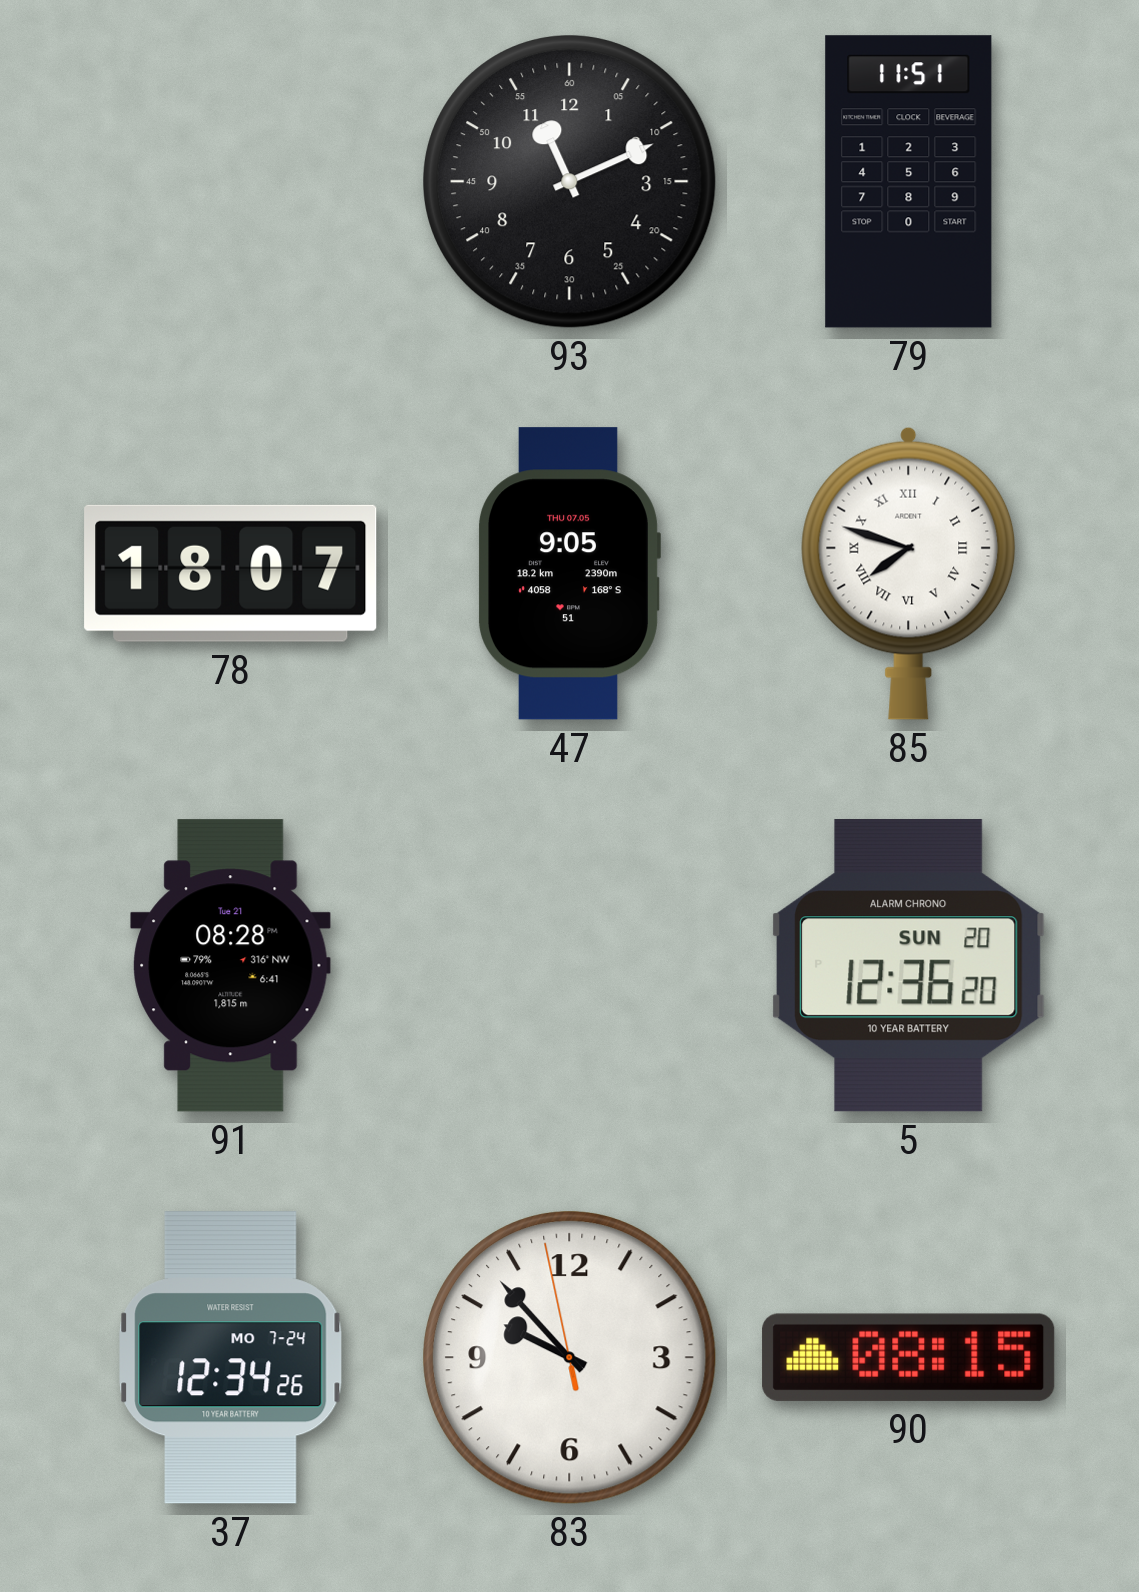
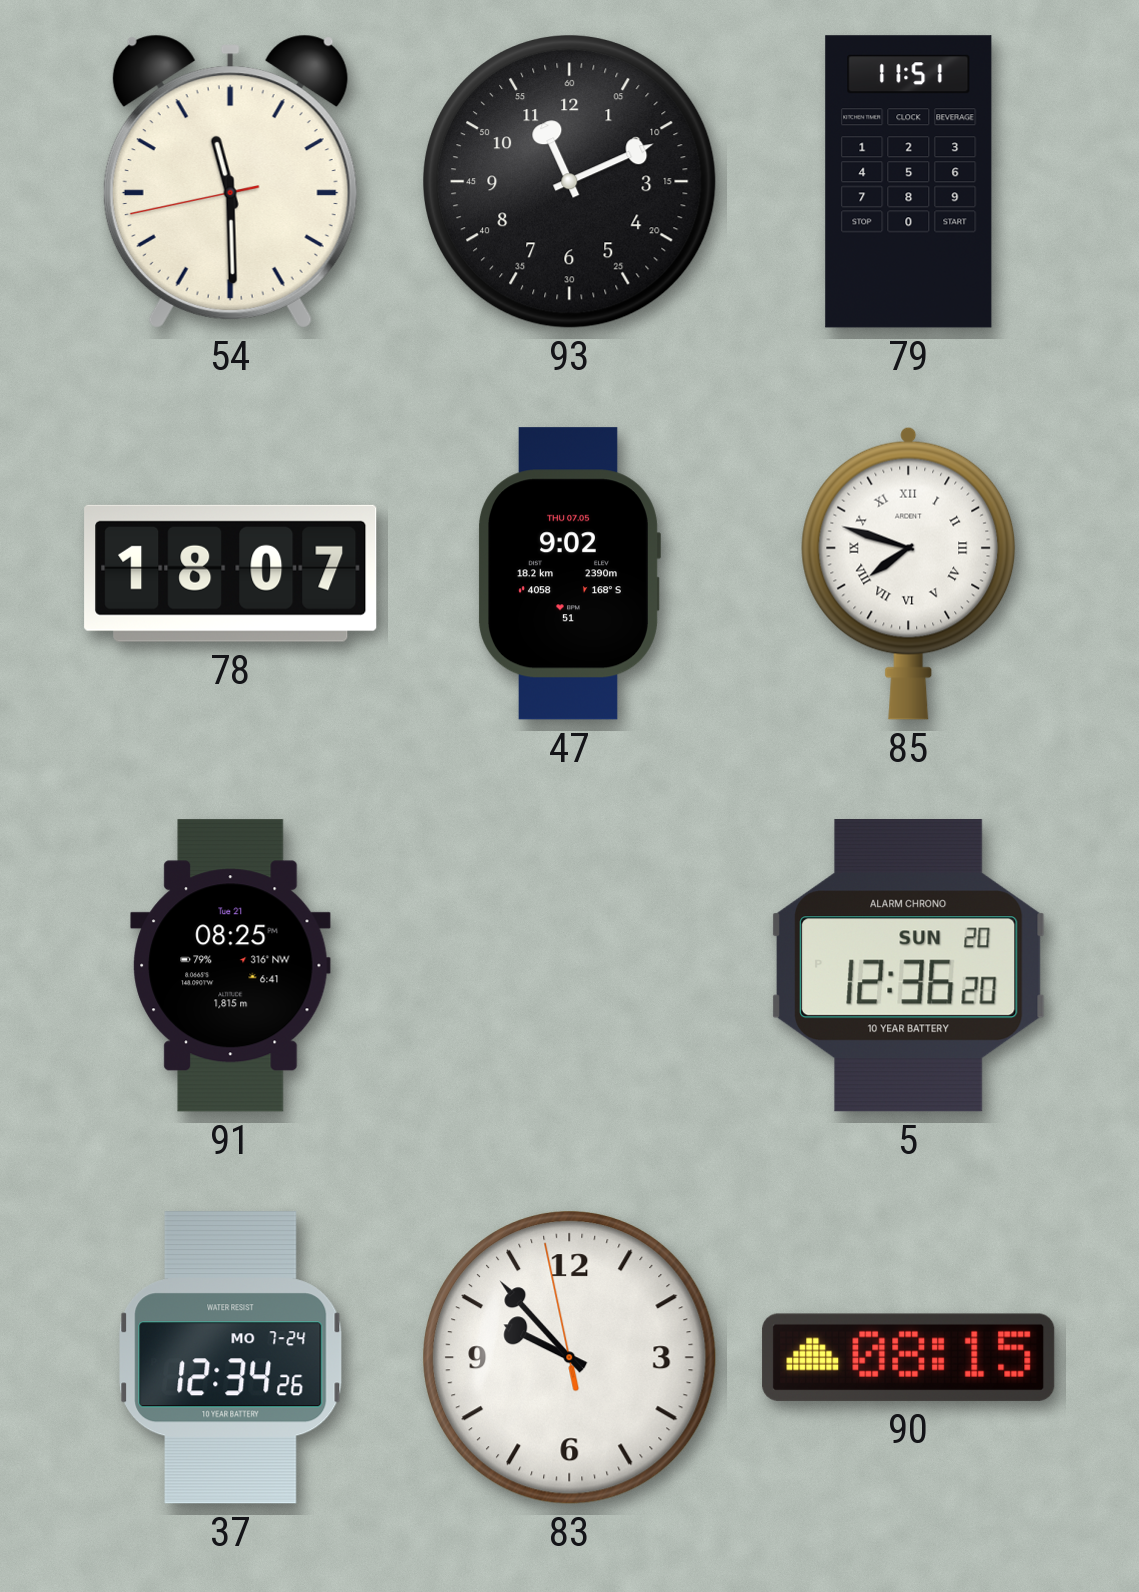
54: none -> 11:29 (230, 181)
47: 9:05 -> 9:02 (569, 574)
91: 08:28 -> 08:25 (231, 966)
